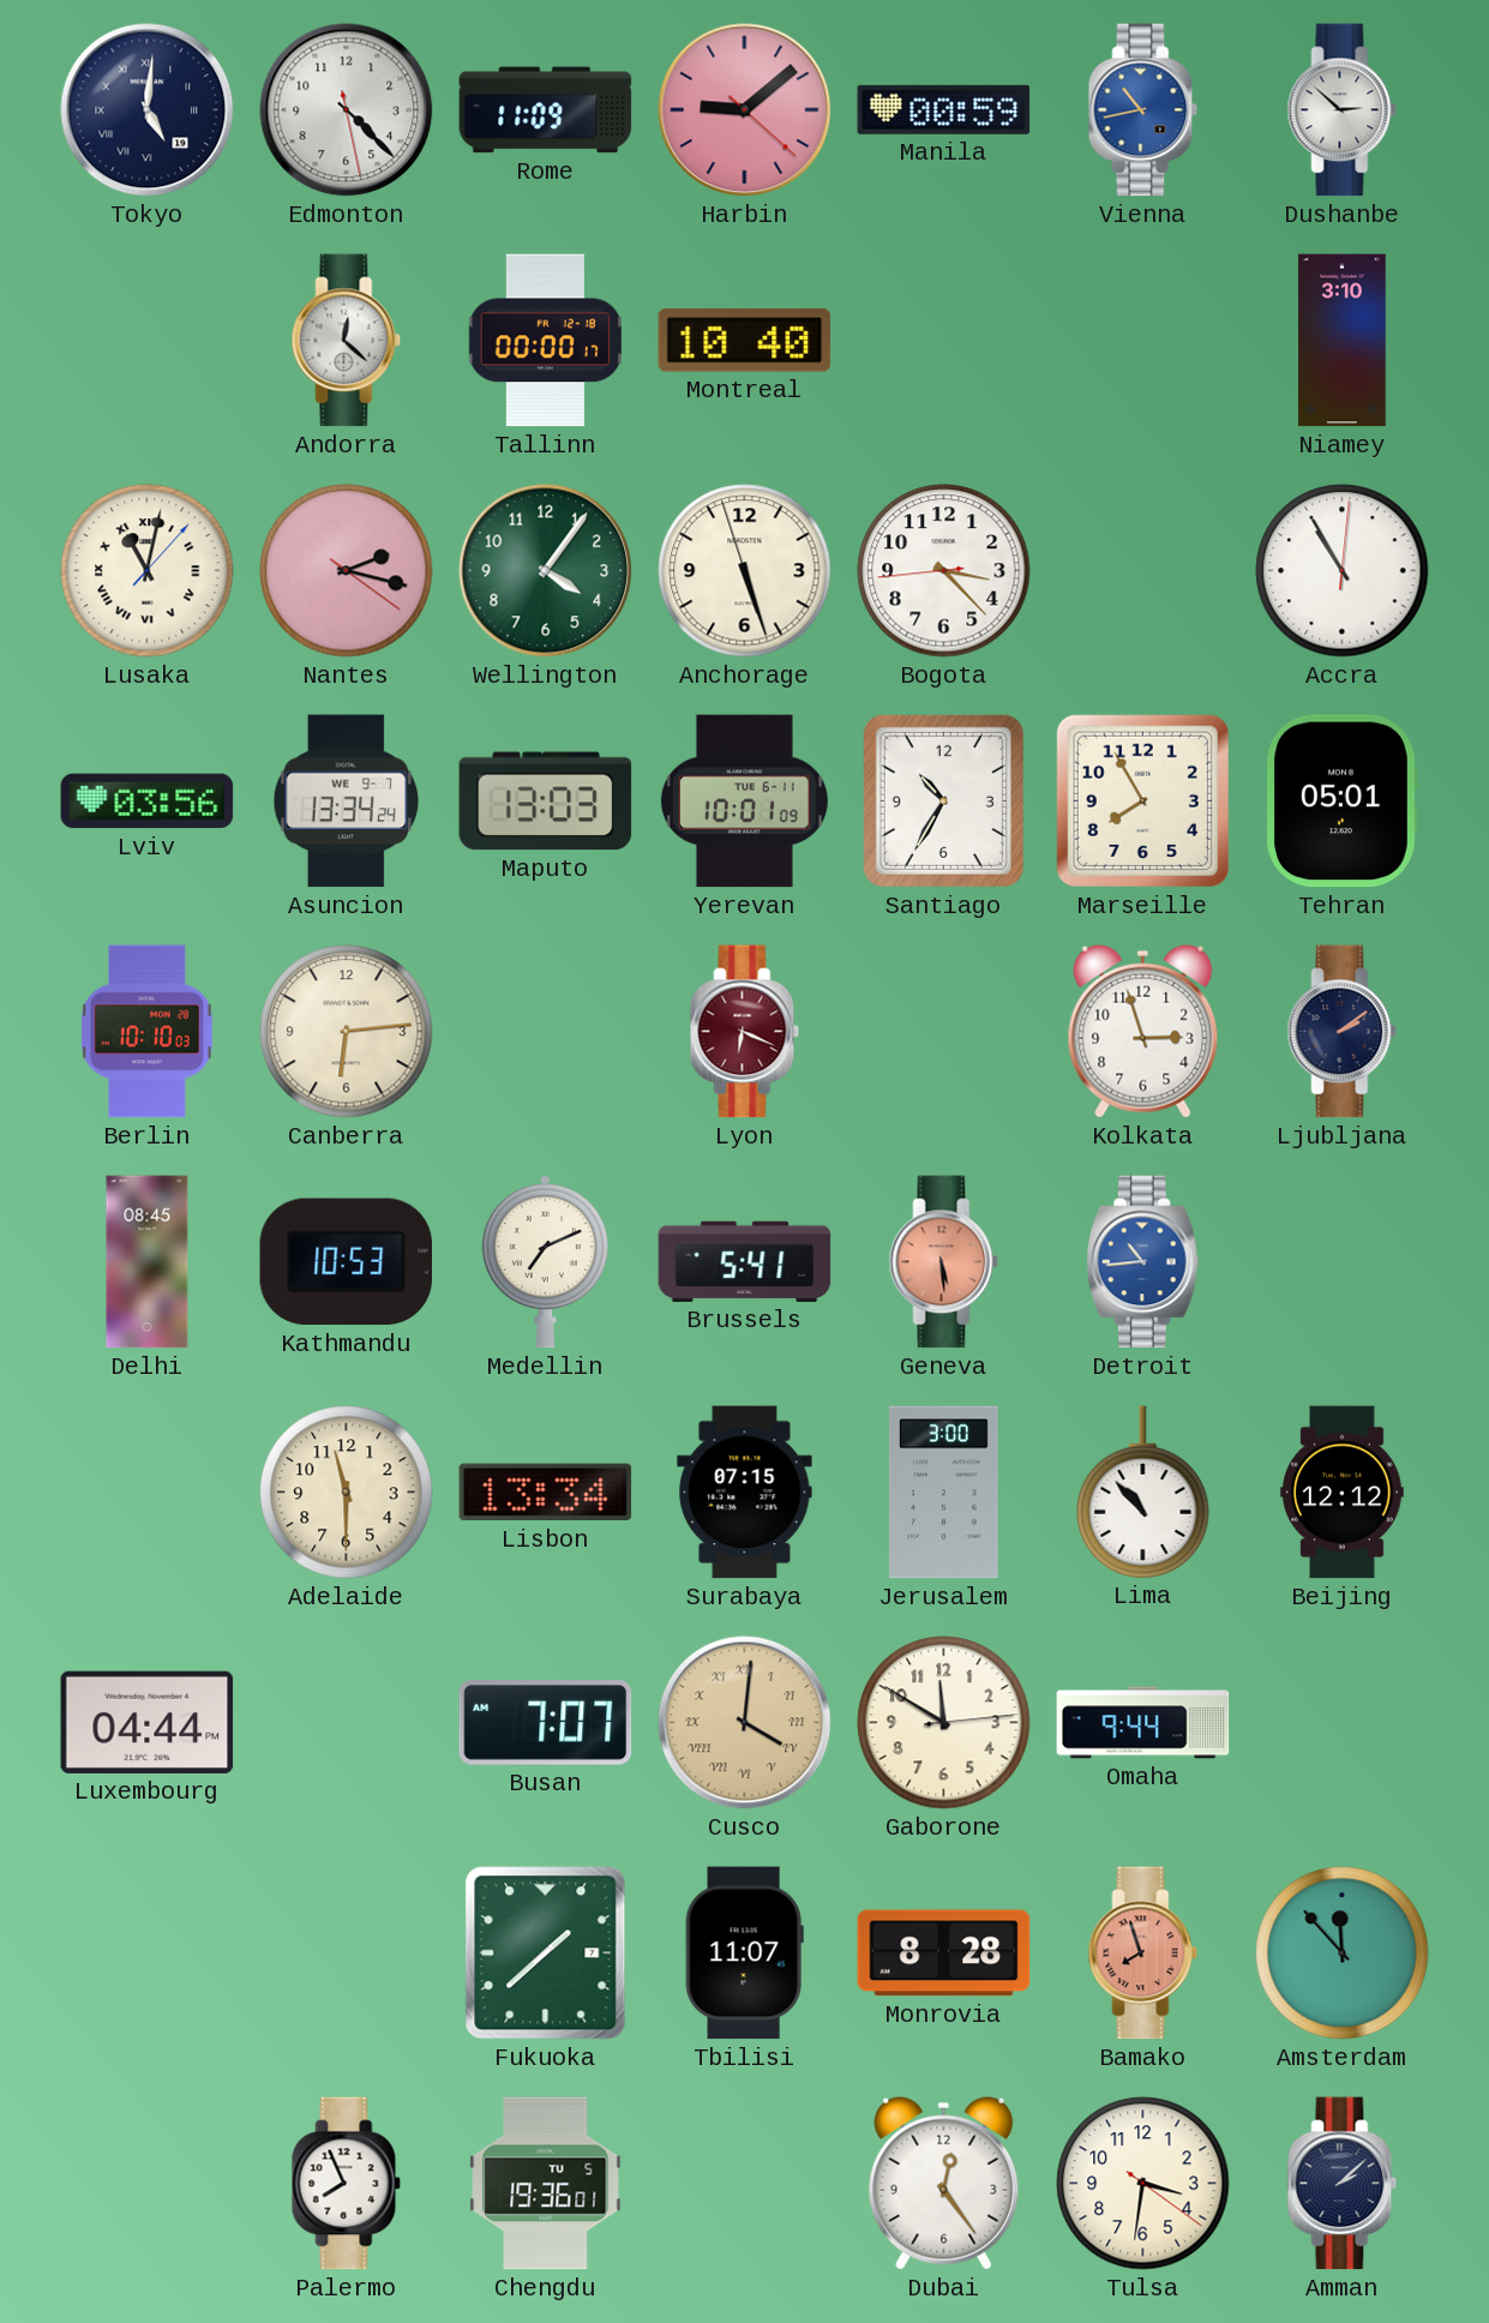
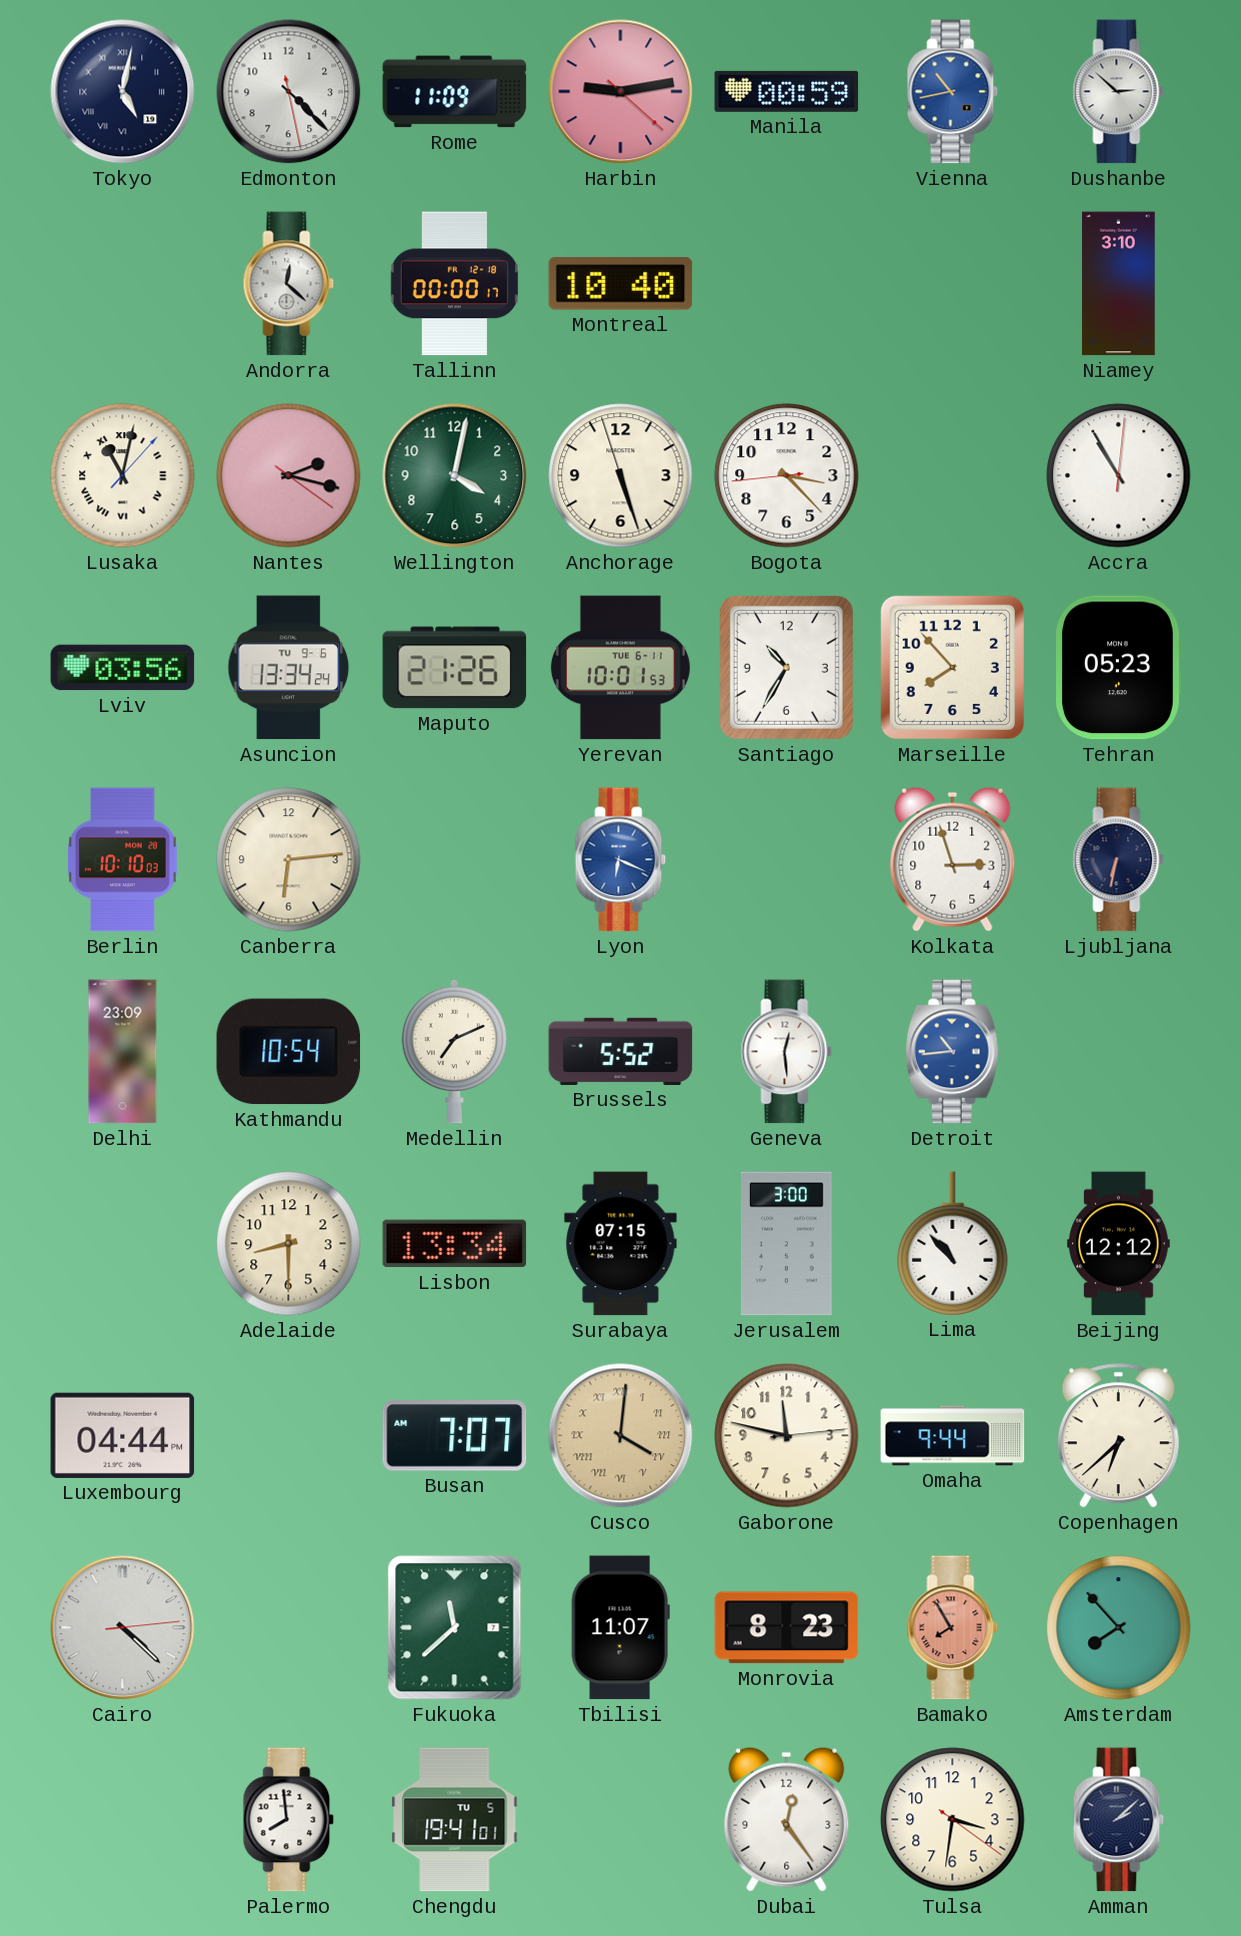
Tokyo: 5:01 -> 5:02 (123, 92)
Harbin: 9:08 -> 9:13 (621, 92)
Wellington: 4:06 -> 4:02 (455, 476)
Asuncion date: WE 9-7 -> TU 9-6 (289, 668)
Maputo: 13:03 -> 21:26 (455, 668)
Yerevan: 10:01:09 -> 10:01:53 (620, 668)
Marseille: 7:55 -> 7:53 (952, 667)
Tehran: 05:01 -> 05:23 (1118, 668)
Lyon dial: burgundy -> blue (621, 860)
Ljubljana: 2:09 -> 6:32 (1119, 860)
Delhi: 08:45 -> 23:09 (123, 1052)
Kathmandu: 10:53 -> 10:54 (289, 1052)
Brussels: 5:41 -> 5:52 (621, 1051)
Geneva: 5:29 -> 12:29 (787, 1052)
Geneva dial: salmon -> white (787, 1052)
Adelaide: 11:30 -> 8:30 (289, 1244)
Gaborone: 11:50 -> 11:47 (787, 1436)
Copenhagen: none -> 6:38 (1118, 1436)
Cairo: none -> 4:22 (123, 1628)
Fukuoka: 1:38 -> 11:38 (455, 1628)
Monrovia: 8:28 -> 8:23 (787, 1628)
Bamako: 7:57 -> 7:55 (953, 1628)
Amsterdam: 11:53 -> 7:53 (1119, 1628)
Palermo: 7:56 -> 7:59 (289, 1820)
Chengdu: 19:36 -> 19:41 (455, 1820)
